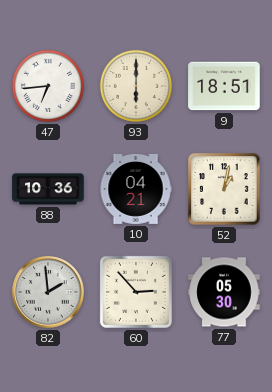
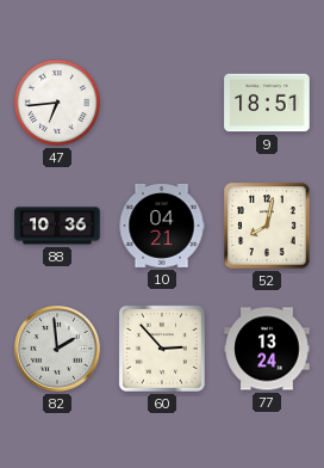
93: 6:00 -> none (136, 86)
52: 1:02 -> 8:02 (267, 226)
77: 05:30 -> 13:24 (267, 349)
